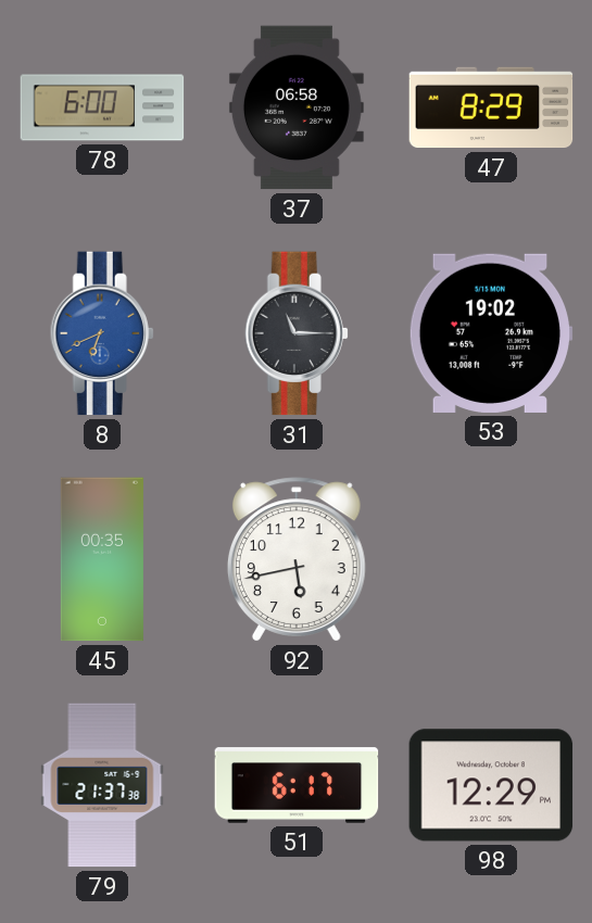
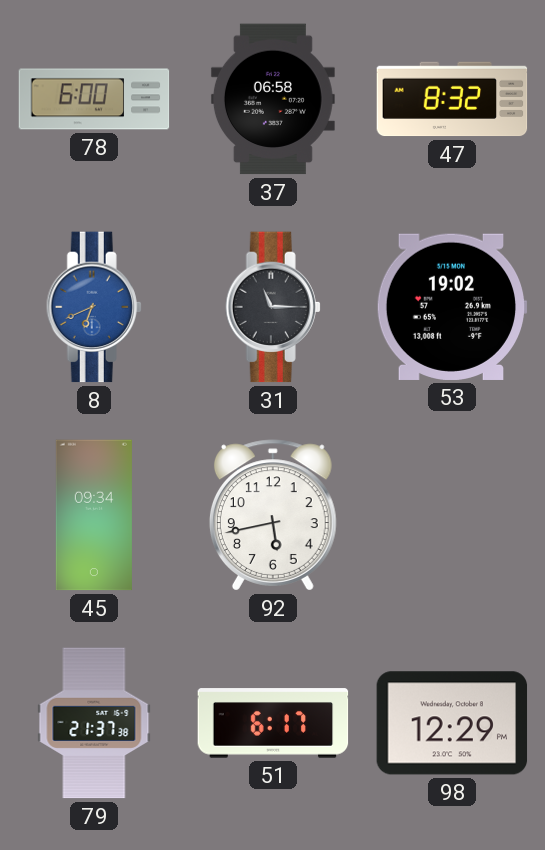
47: 8:29 -> 8:32 (452, 99)
45: 00:35 -> 09:34 (94, 515)
